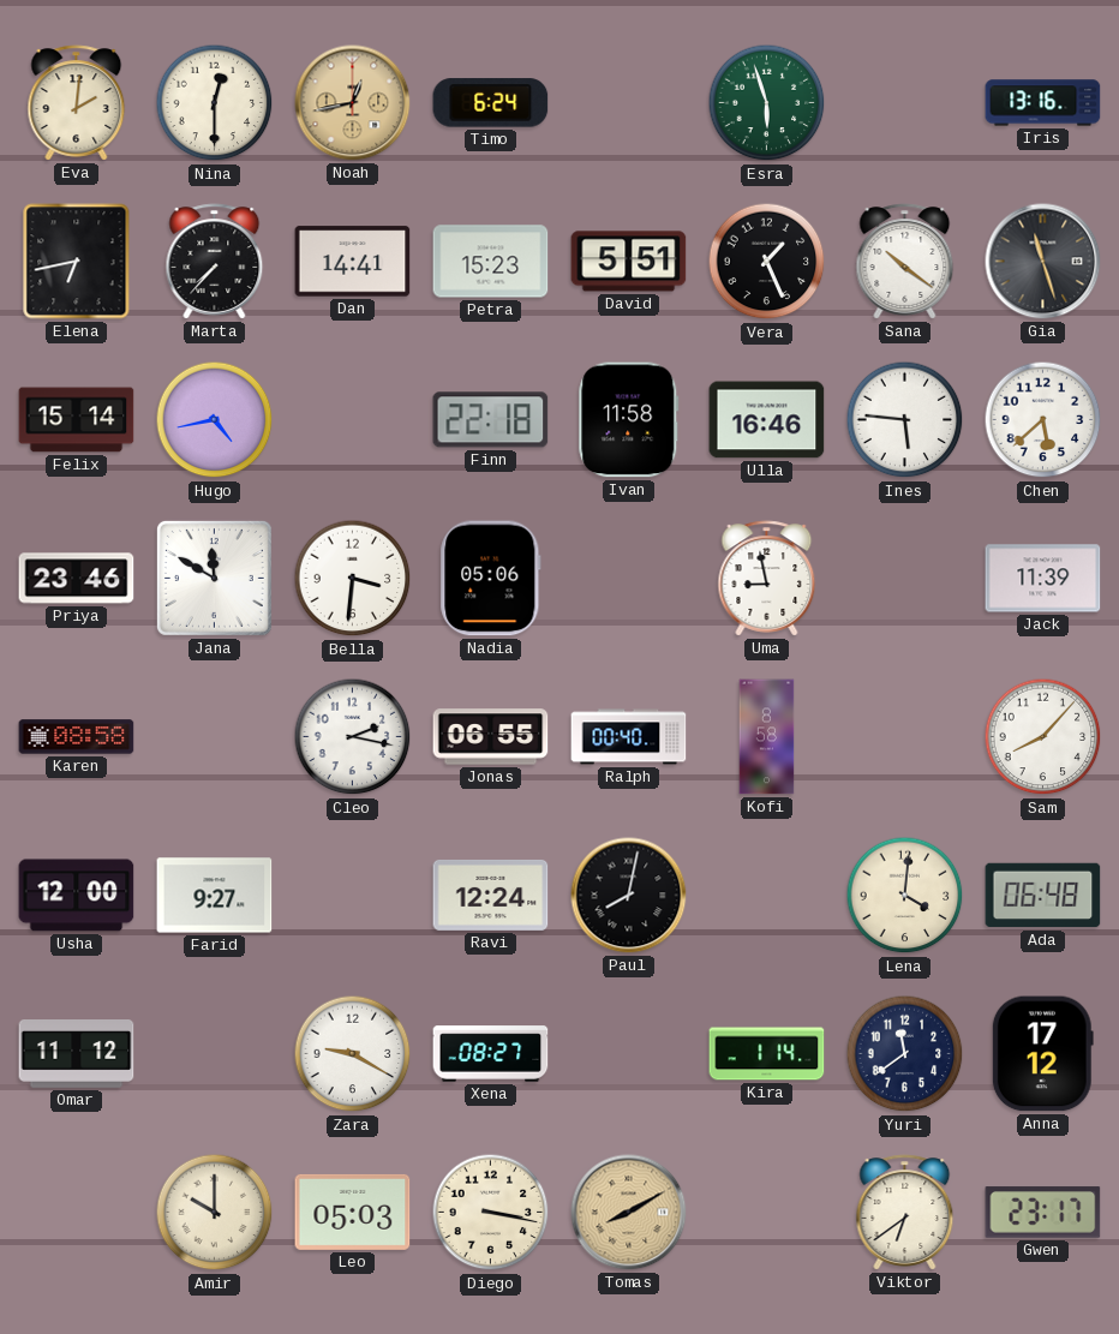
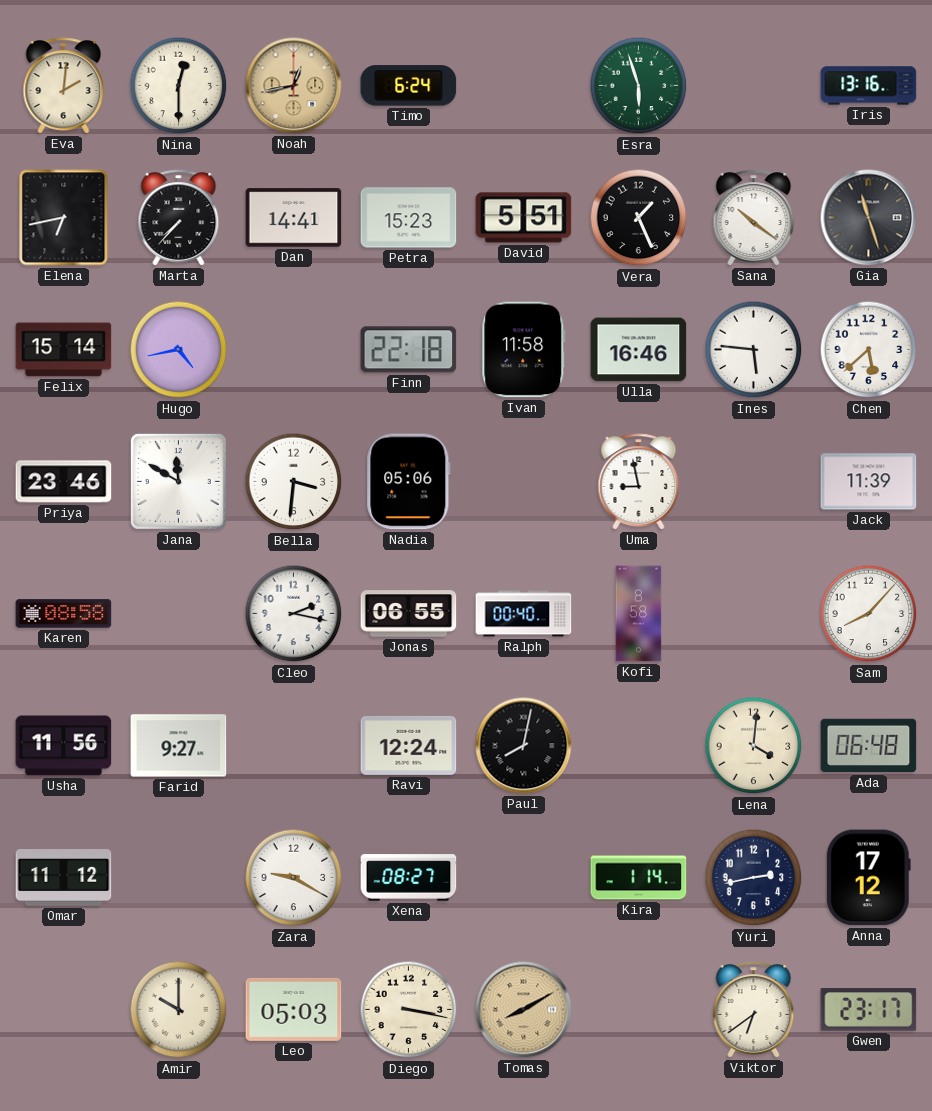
Usha: 12:00 -> 11:56 (64, 746)
Yuri: 11:39 -> 2:43 (754, 878)
